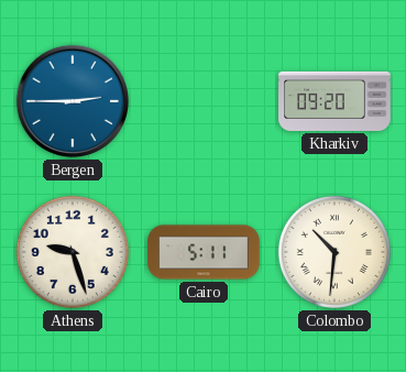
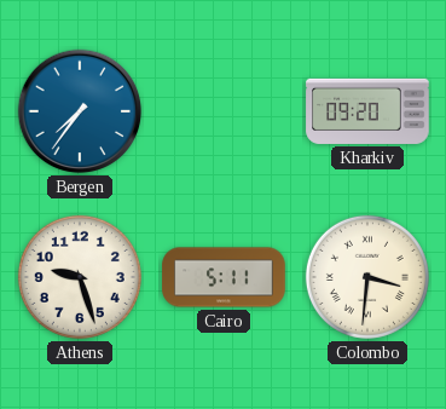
Bergen: 2:45 -> 7:36 (80, 111)
Colombo: 10:31 -> 3:31 (367, 277)
